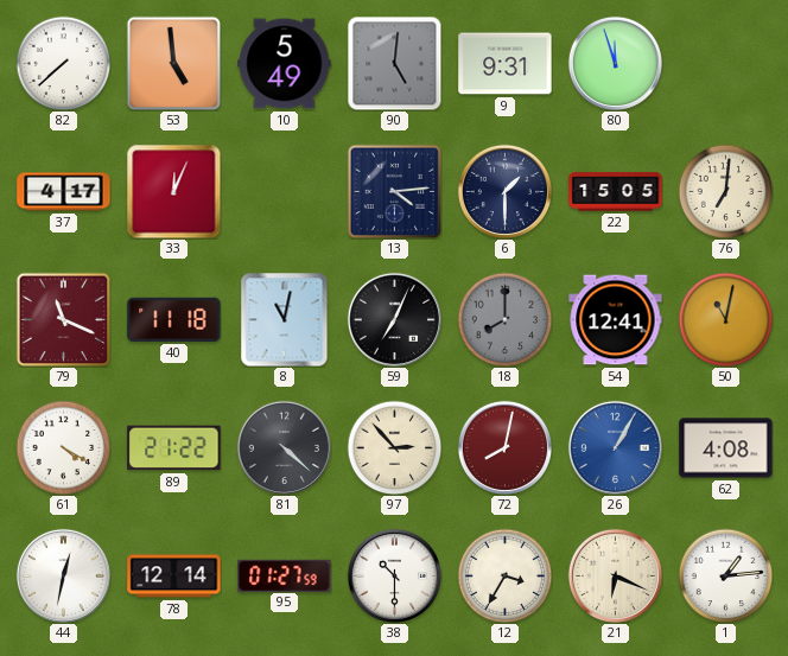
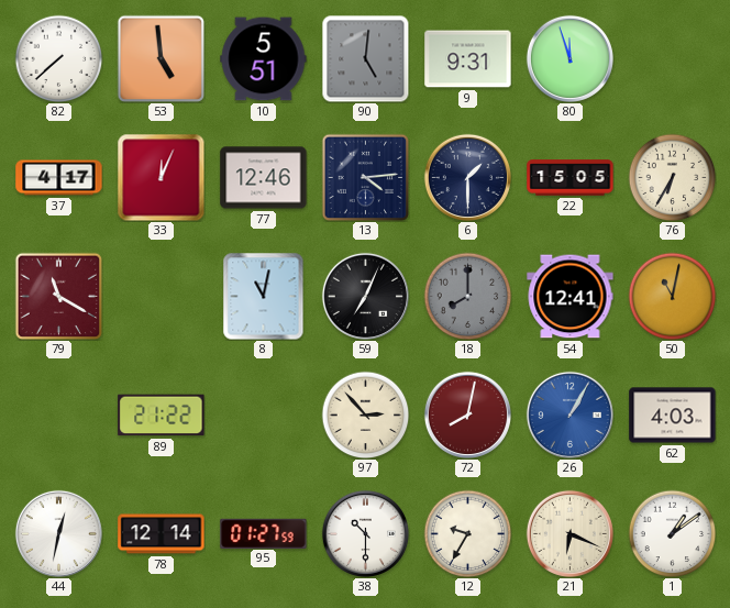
10: 5:49 -> 5:51 (264, 59)
77: none -> 12:46 (264, 178)
76: 7:01 -> 6:35 (672, 177)
79: 11:19 -> 11:20 (58, 296)
40: 11:18 -> none (174, 319)
61: 4:20 -> none (63, 447)
81: 4:22 -> none (284, 447)
62: 4:08 -> 4:03 (673, 416)
12: 3:35 -> 9:35 (467, 533)
1: 1:14 -> 1:09 (672, 533)
